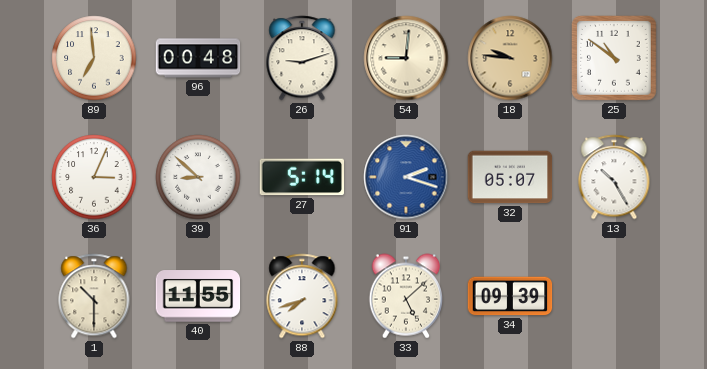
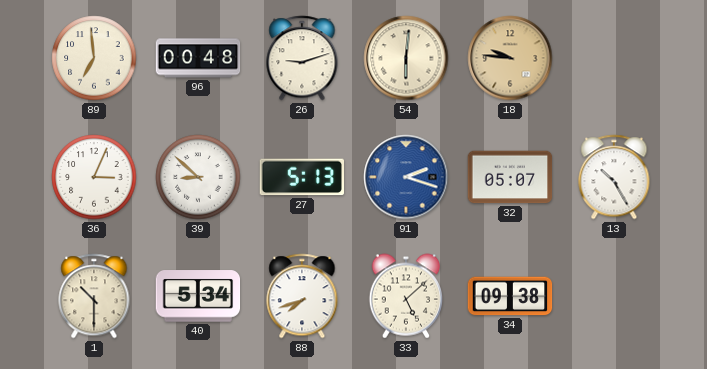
54: 9:01 -> 6:01 (406, 58)
25: 10:51 -> none (614, 58)
27: 5:14 -> 5:13 (301, 177)
40: 11:55 -> 5:34 (198, 296)
34: 09:39 -> 09:38 (510, 296)
